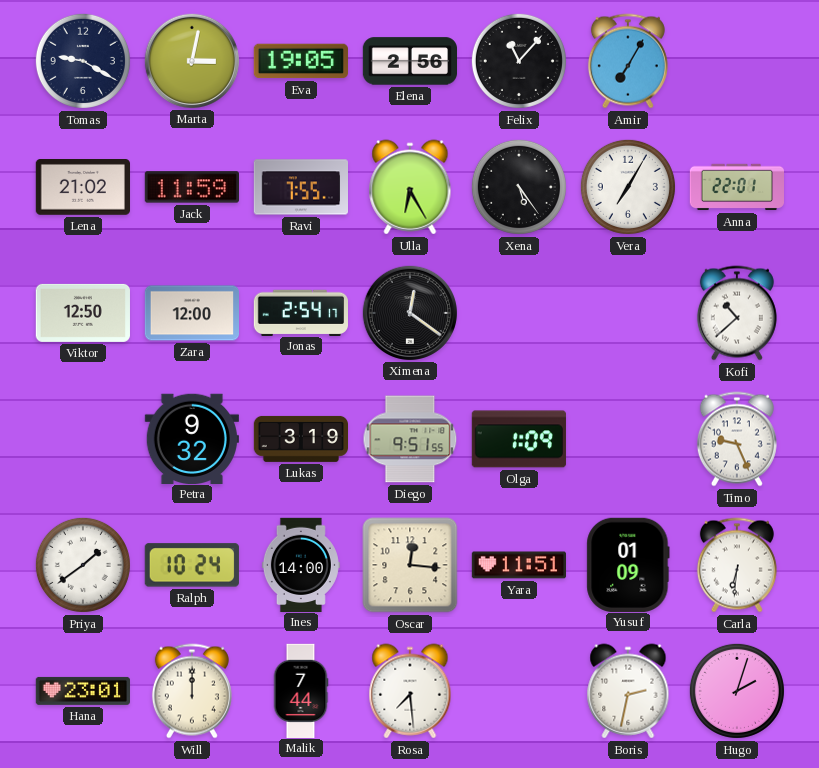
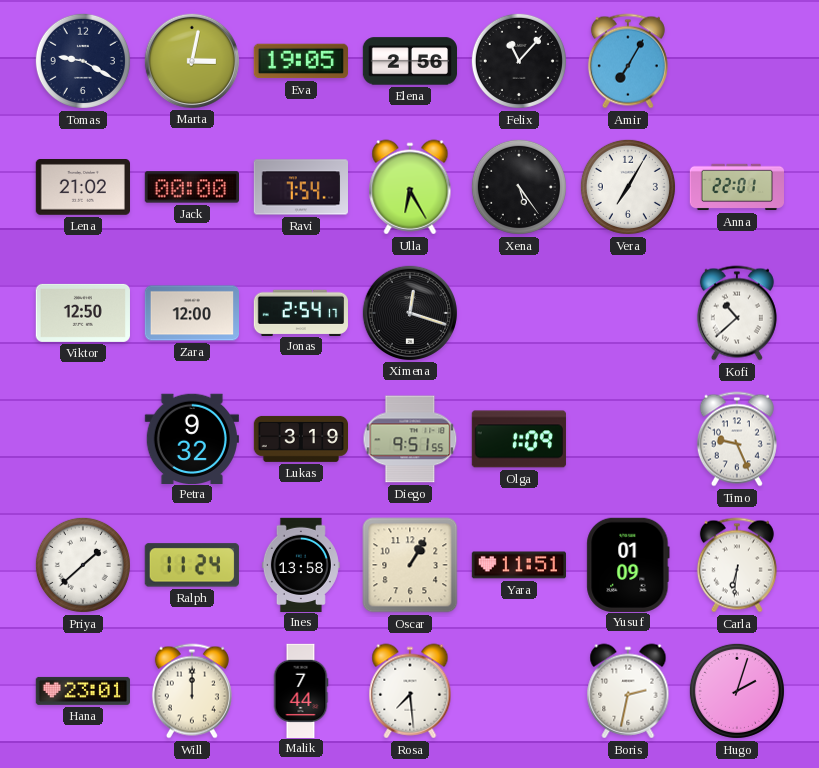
Jack: 11:59 -> 00:00 (191, 187)
Ravi: 7:55 -> 7:54 (300, 187)
Ximena: 12:21 -> 12:18 (409, 312)
Priya: 1:39 -> 1:38 (83, 565)
Ralph: 10:24 -> 11:24 (192, 565)
Ines: 14:00 -> 13:58 (301, 564)
Oscar: 12:16 -> 1:05 (410, 565)
